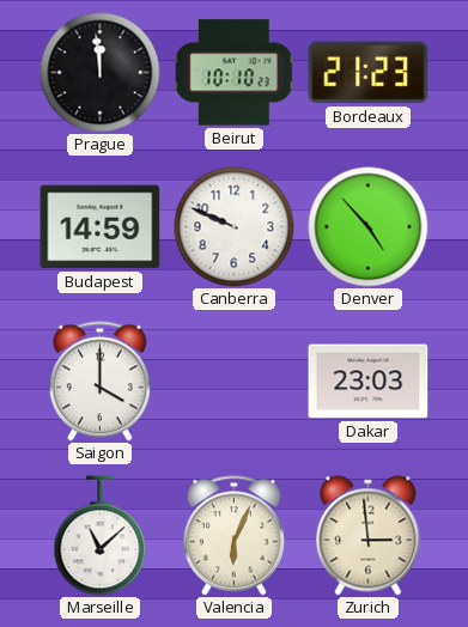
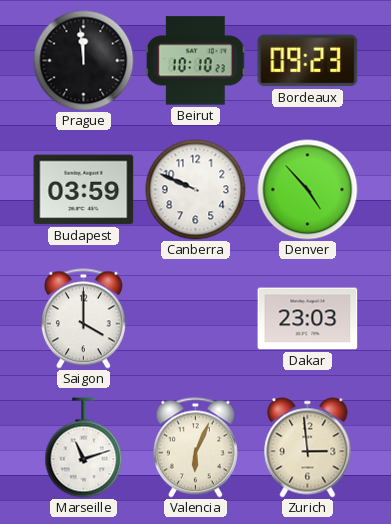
Bordeaux: 21:23 -> 09:23 (308, 61)
Budapest: 14:59 -> 03:59 (84, 190)
Marseille: 11:08 -> 11:12 (84, 448)
